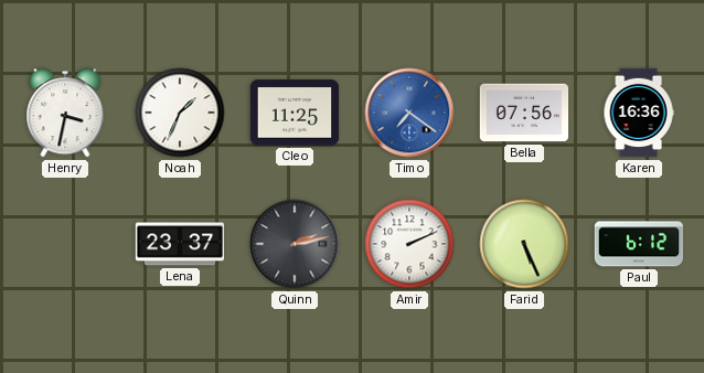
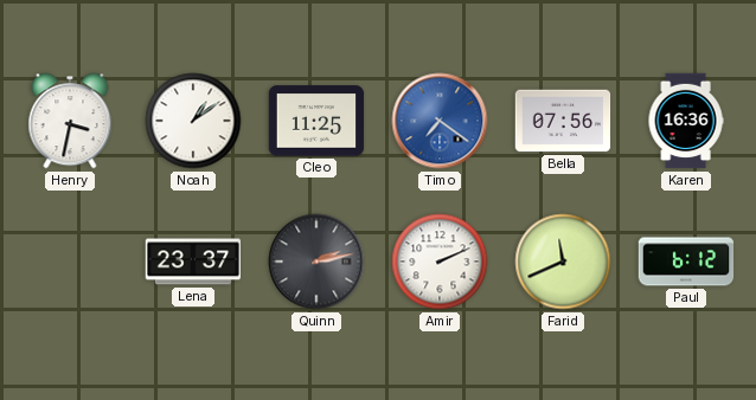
Noah: 1:34 -> 1:09 (193, 121)
Farid: 5:26 -> 11:41 (563, 262)
